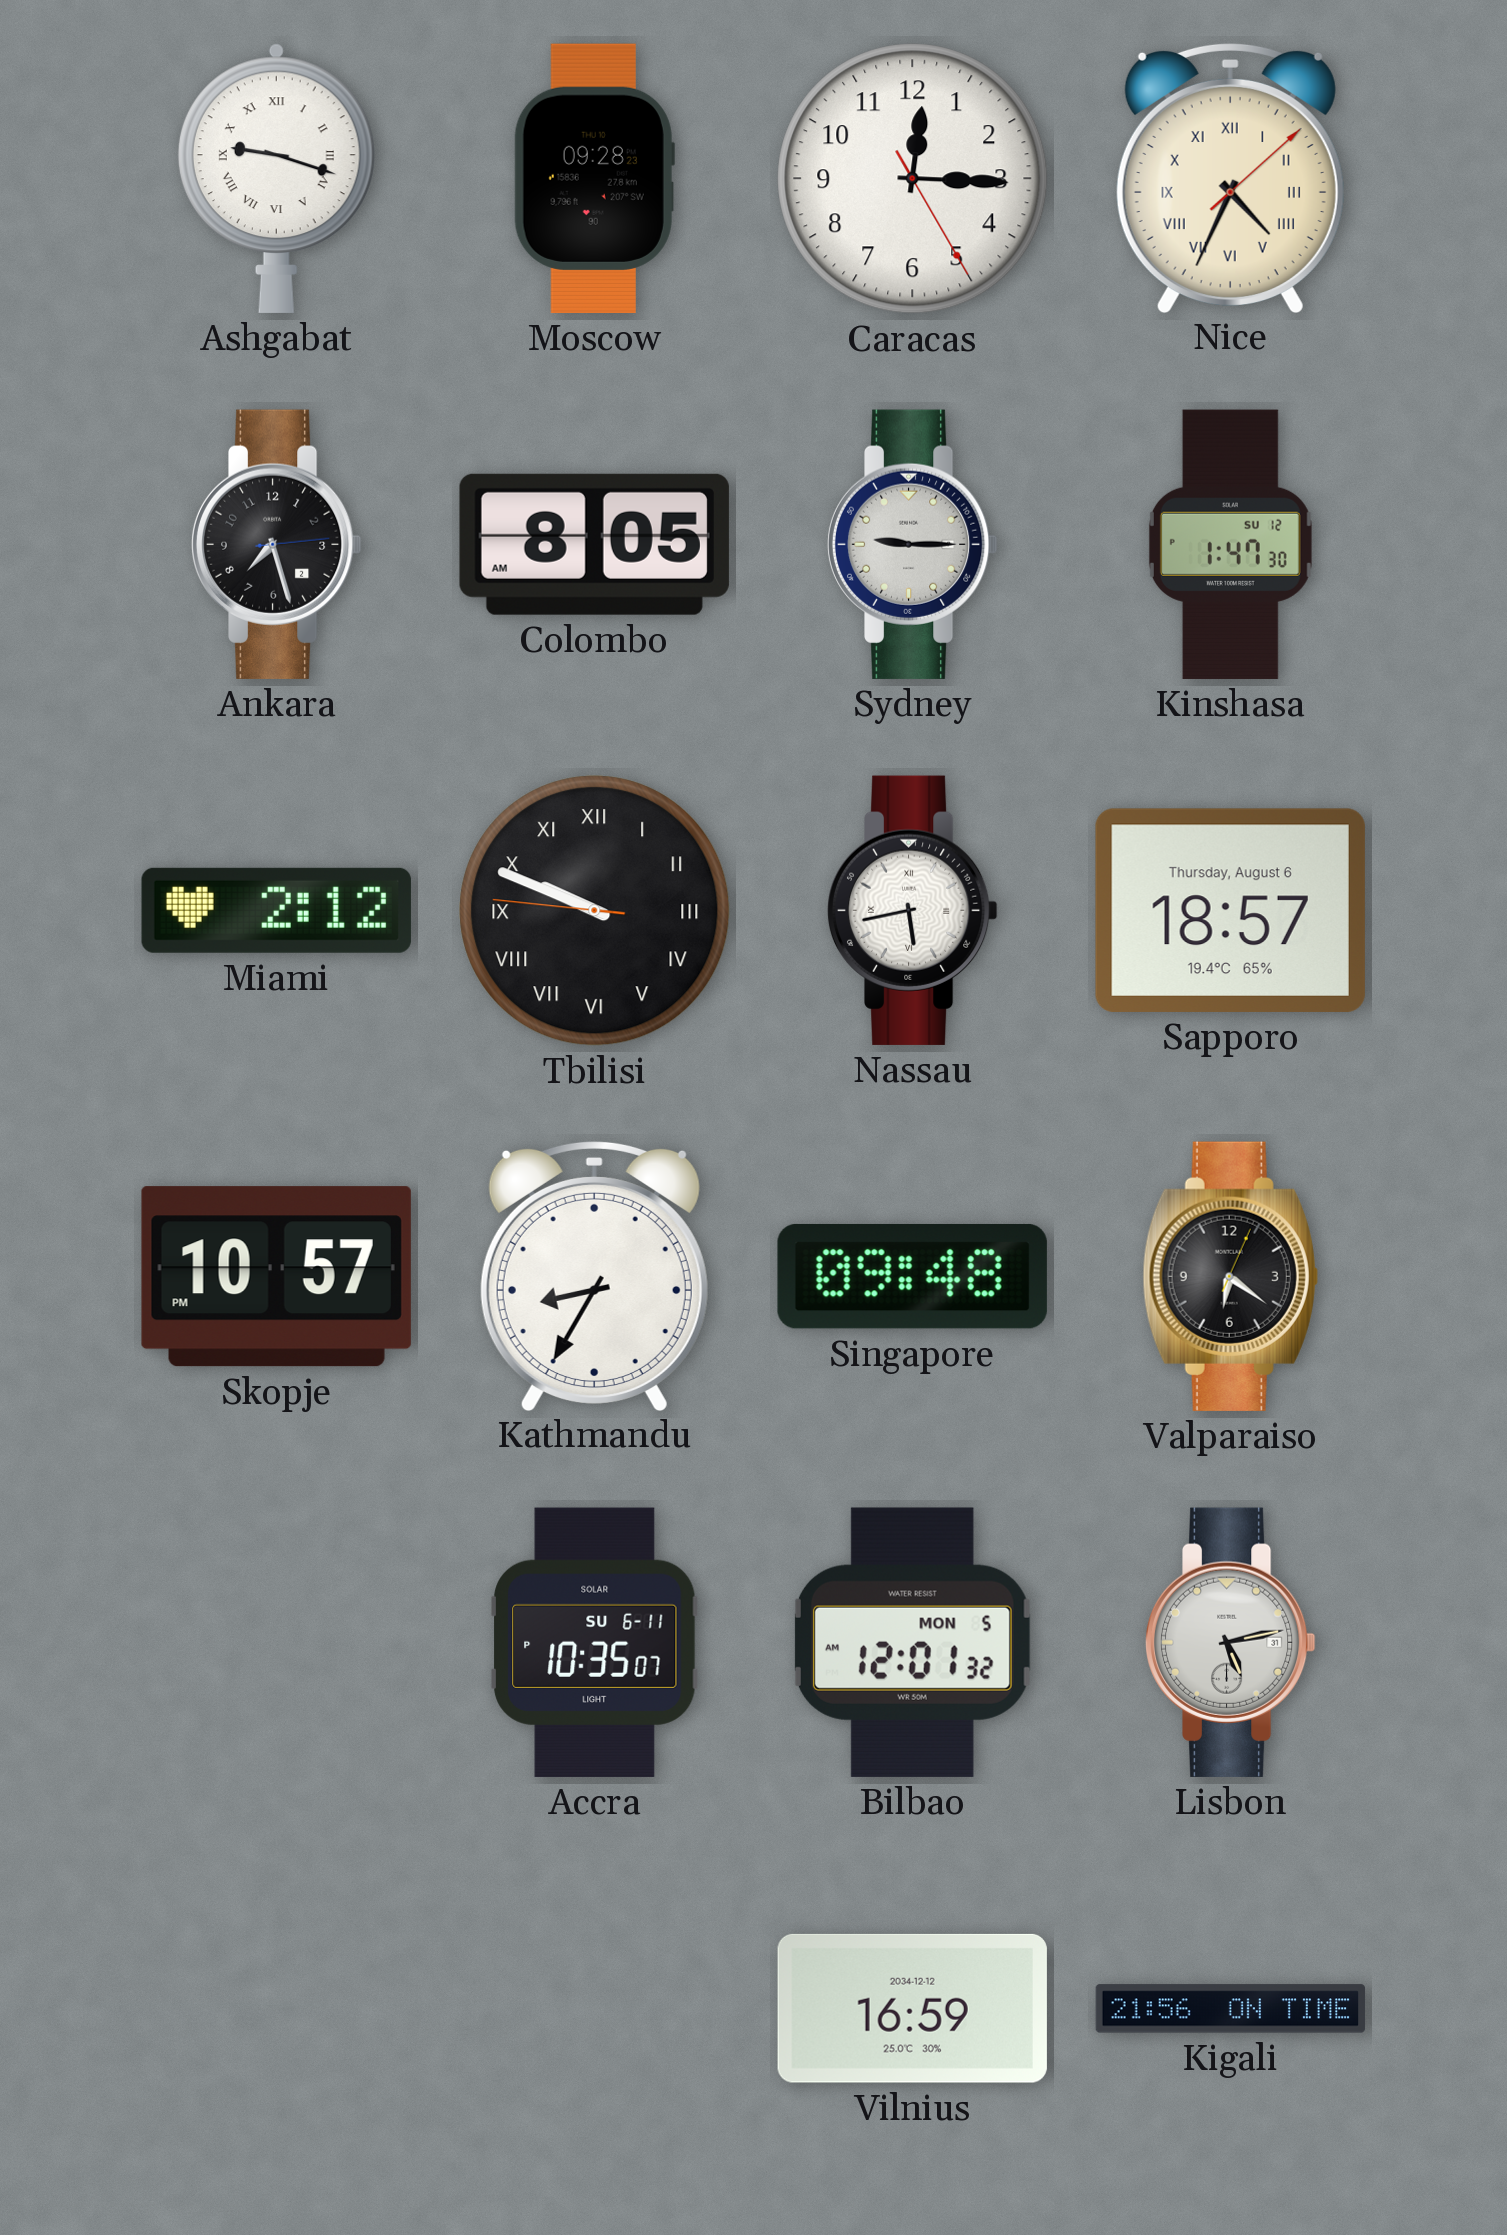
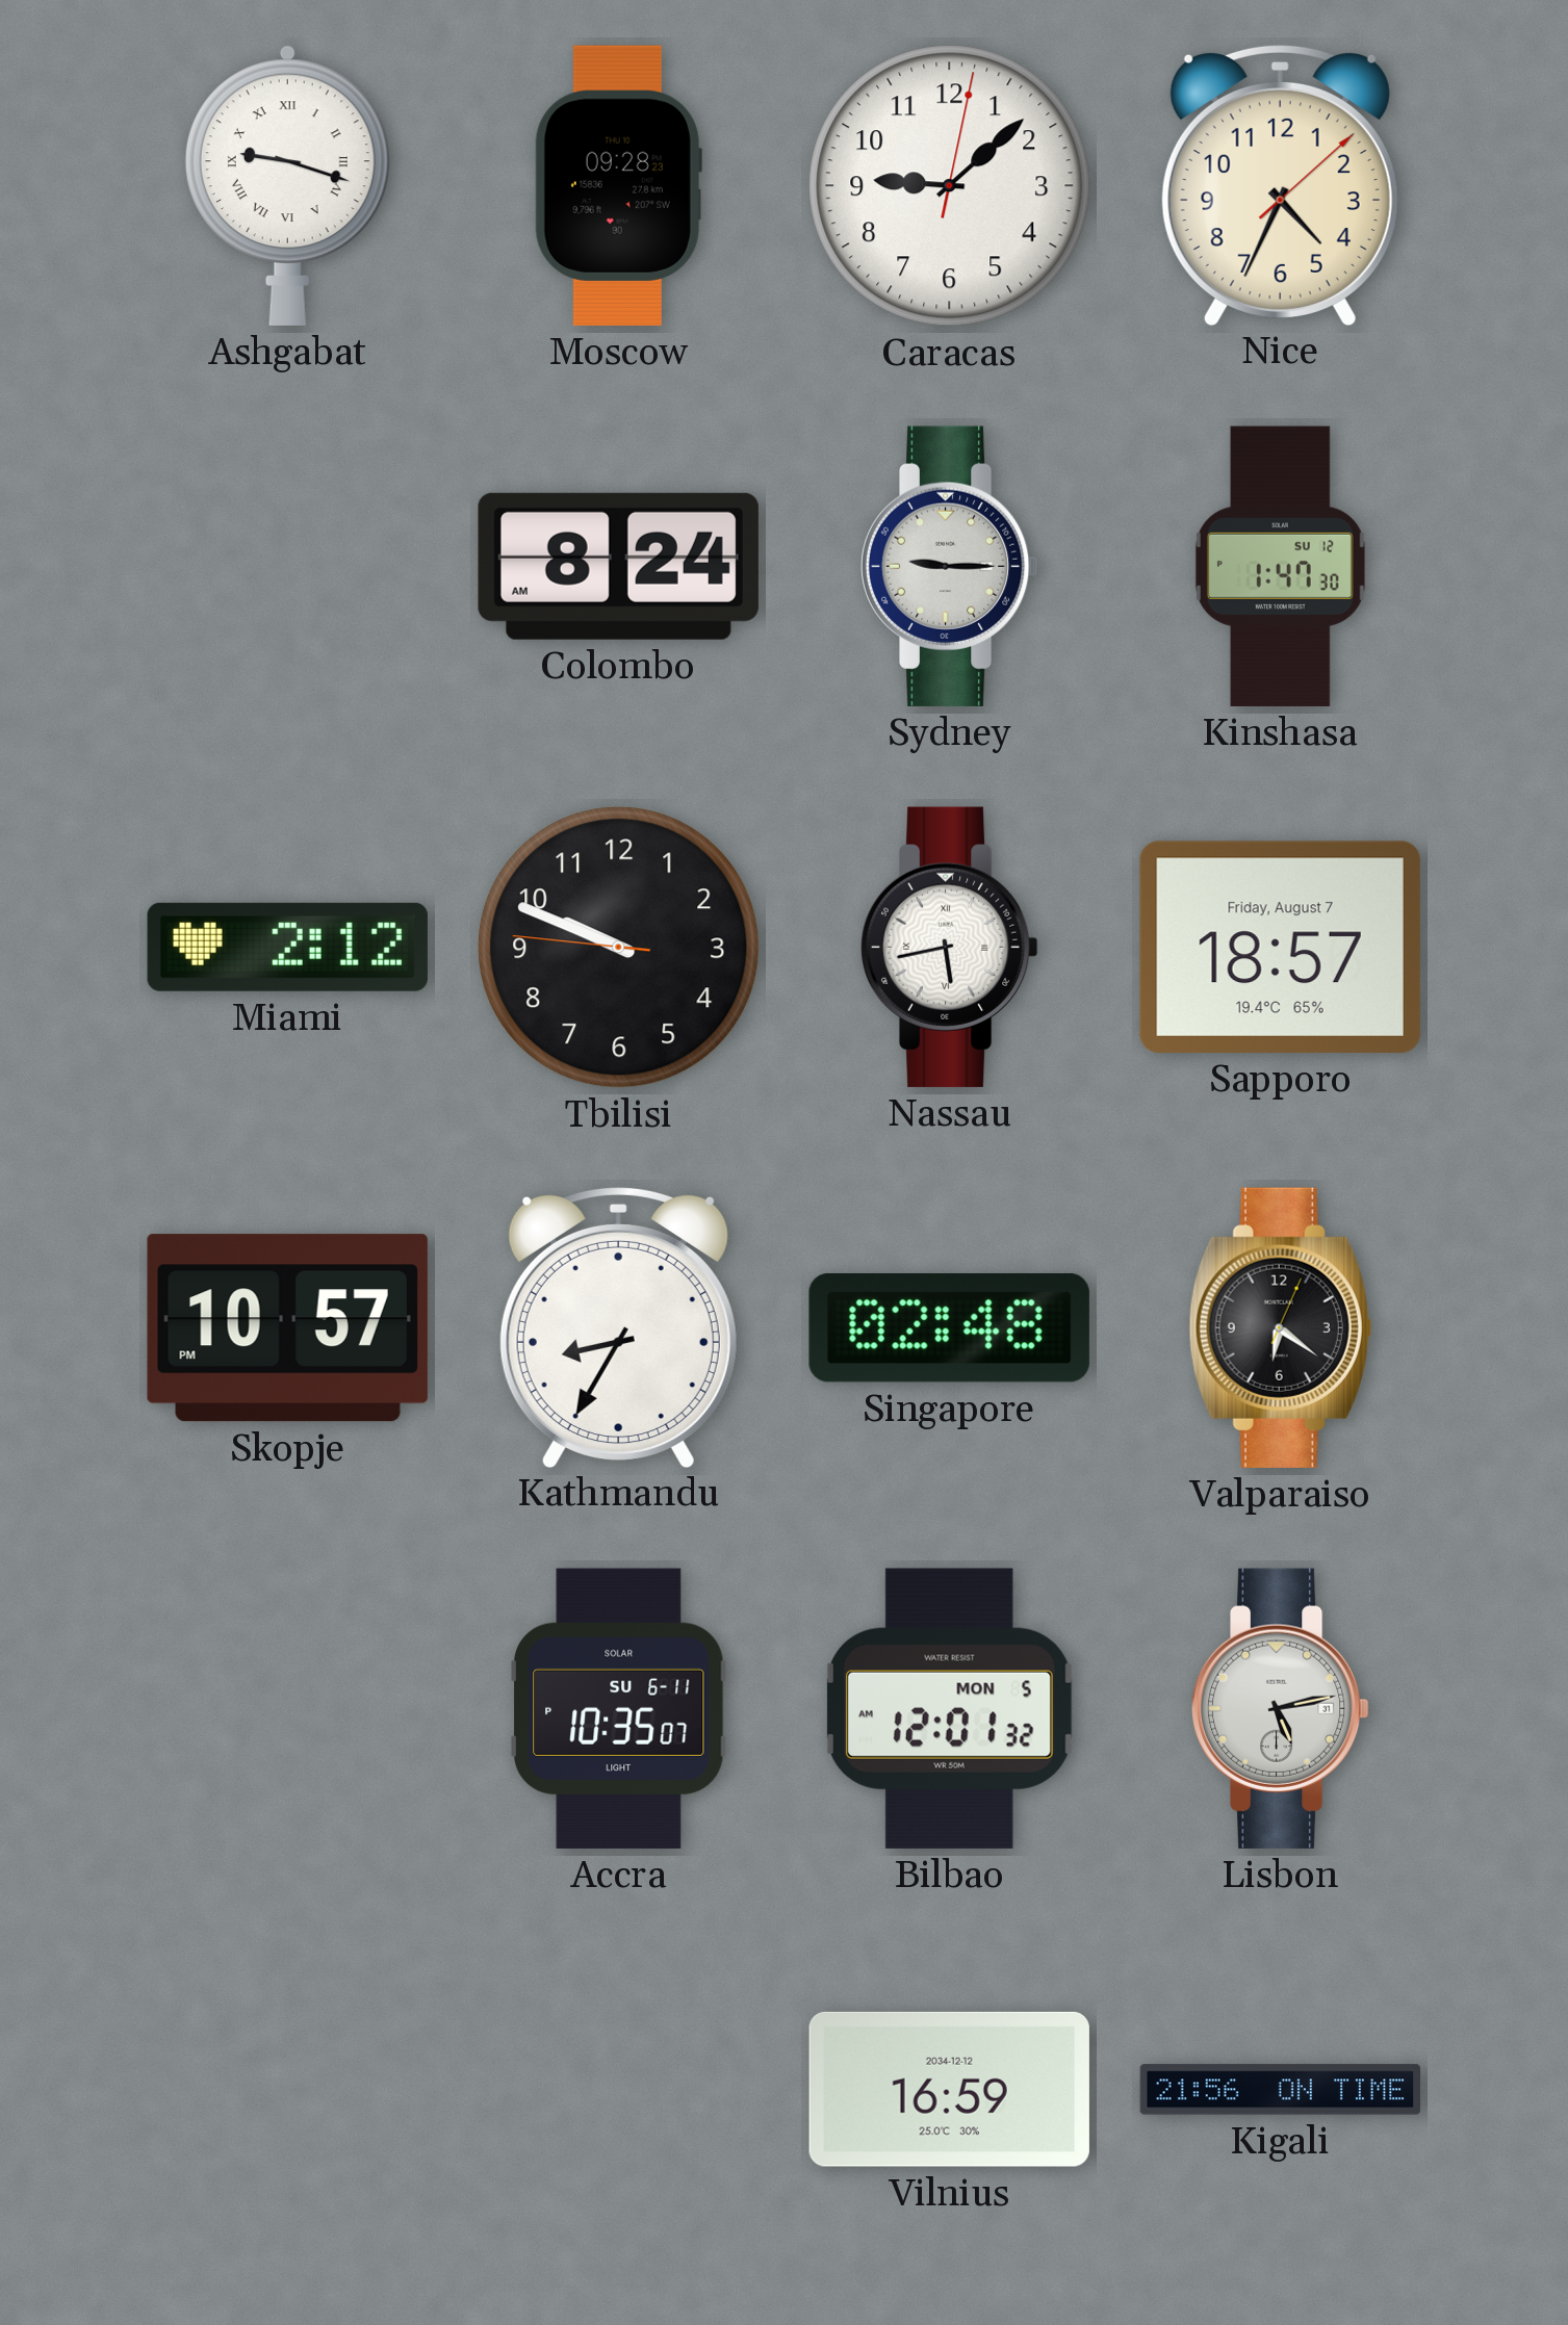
Caracas: 12:15 -> 9:08 (950, 186)
Nice numerals: Roman -> Arabic (1280, 184)
Ankara: 7:27 -> none (276, 544)
Colombo: 8:05 -> 8:24 (618, 566)
Tbilisi numerals: Roman -> Arabic (619, 948)
Sapporo date: Thursday, August 6 -> Friday, August 7 (1280, 947)
Singapore: 09:48 -> 02:48 (949, 1327)
